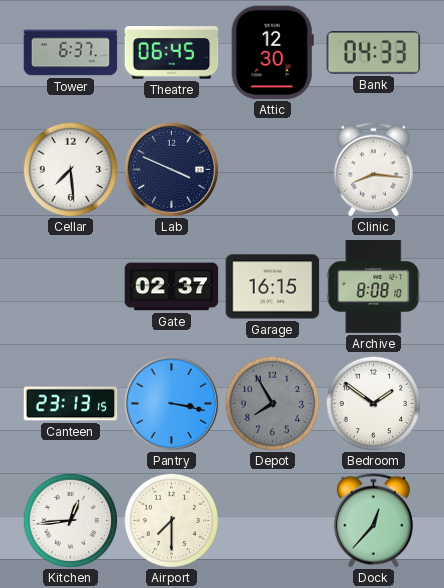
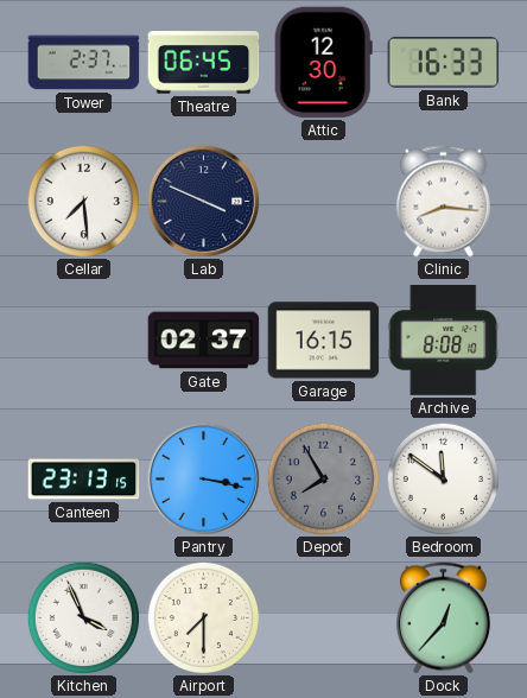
Tower: 6:37 -> 2:37 (84, 63)
Bank: 04:33 -> 16:33 (444, 62)
Bedroom: 1:51 -> 11:51 (443, 478)
Kitchen: 12:44 -> 3:56 (83, 617)
